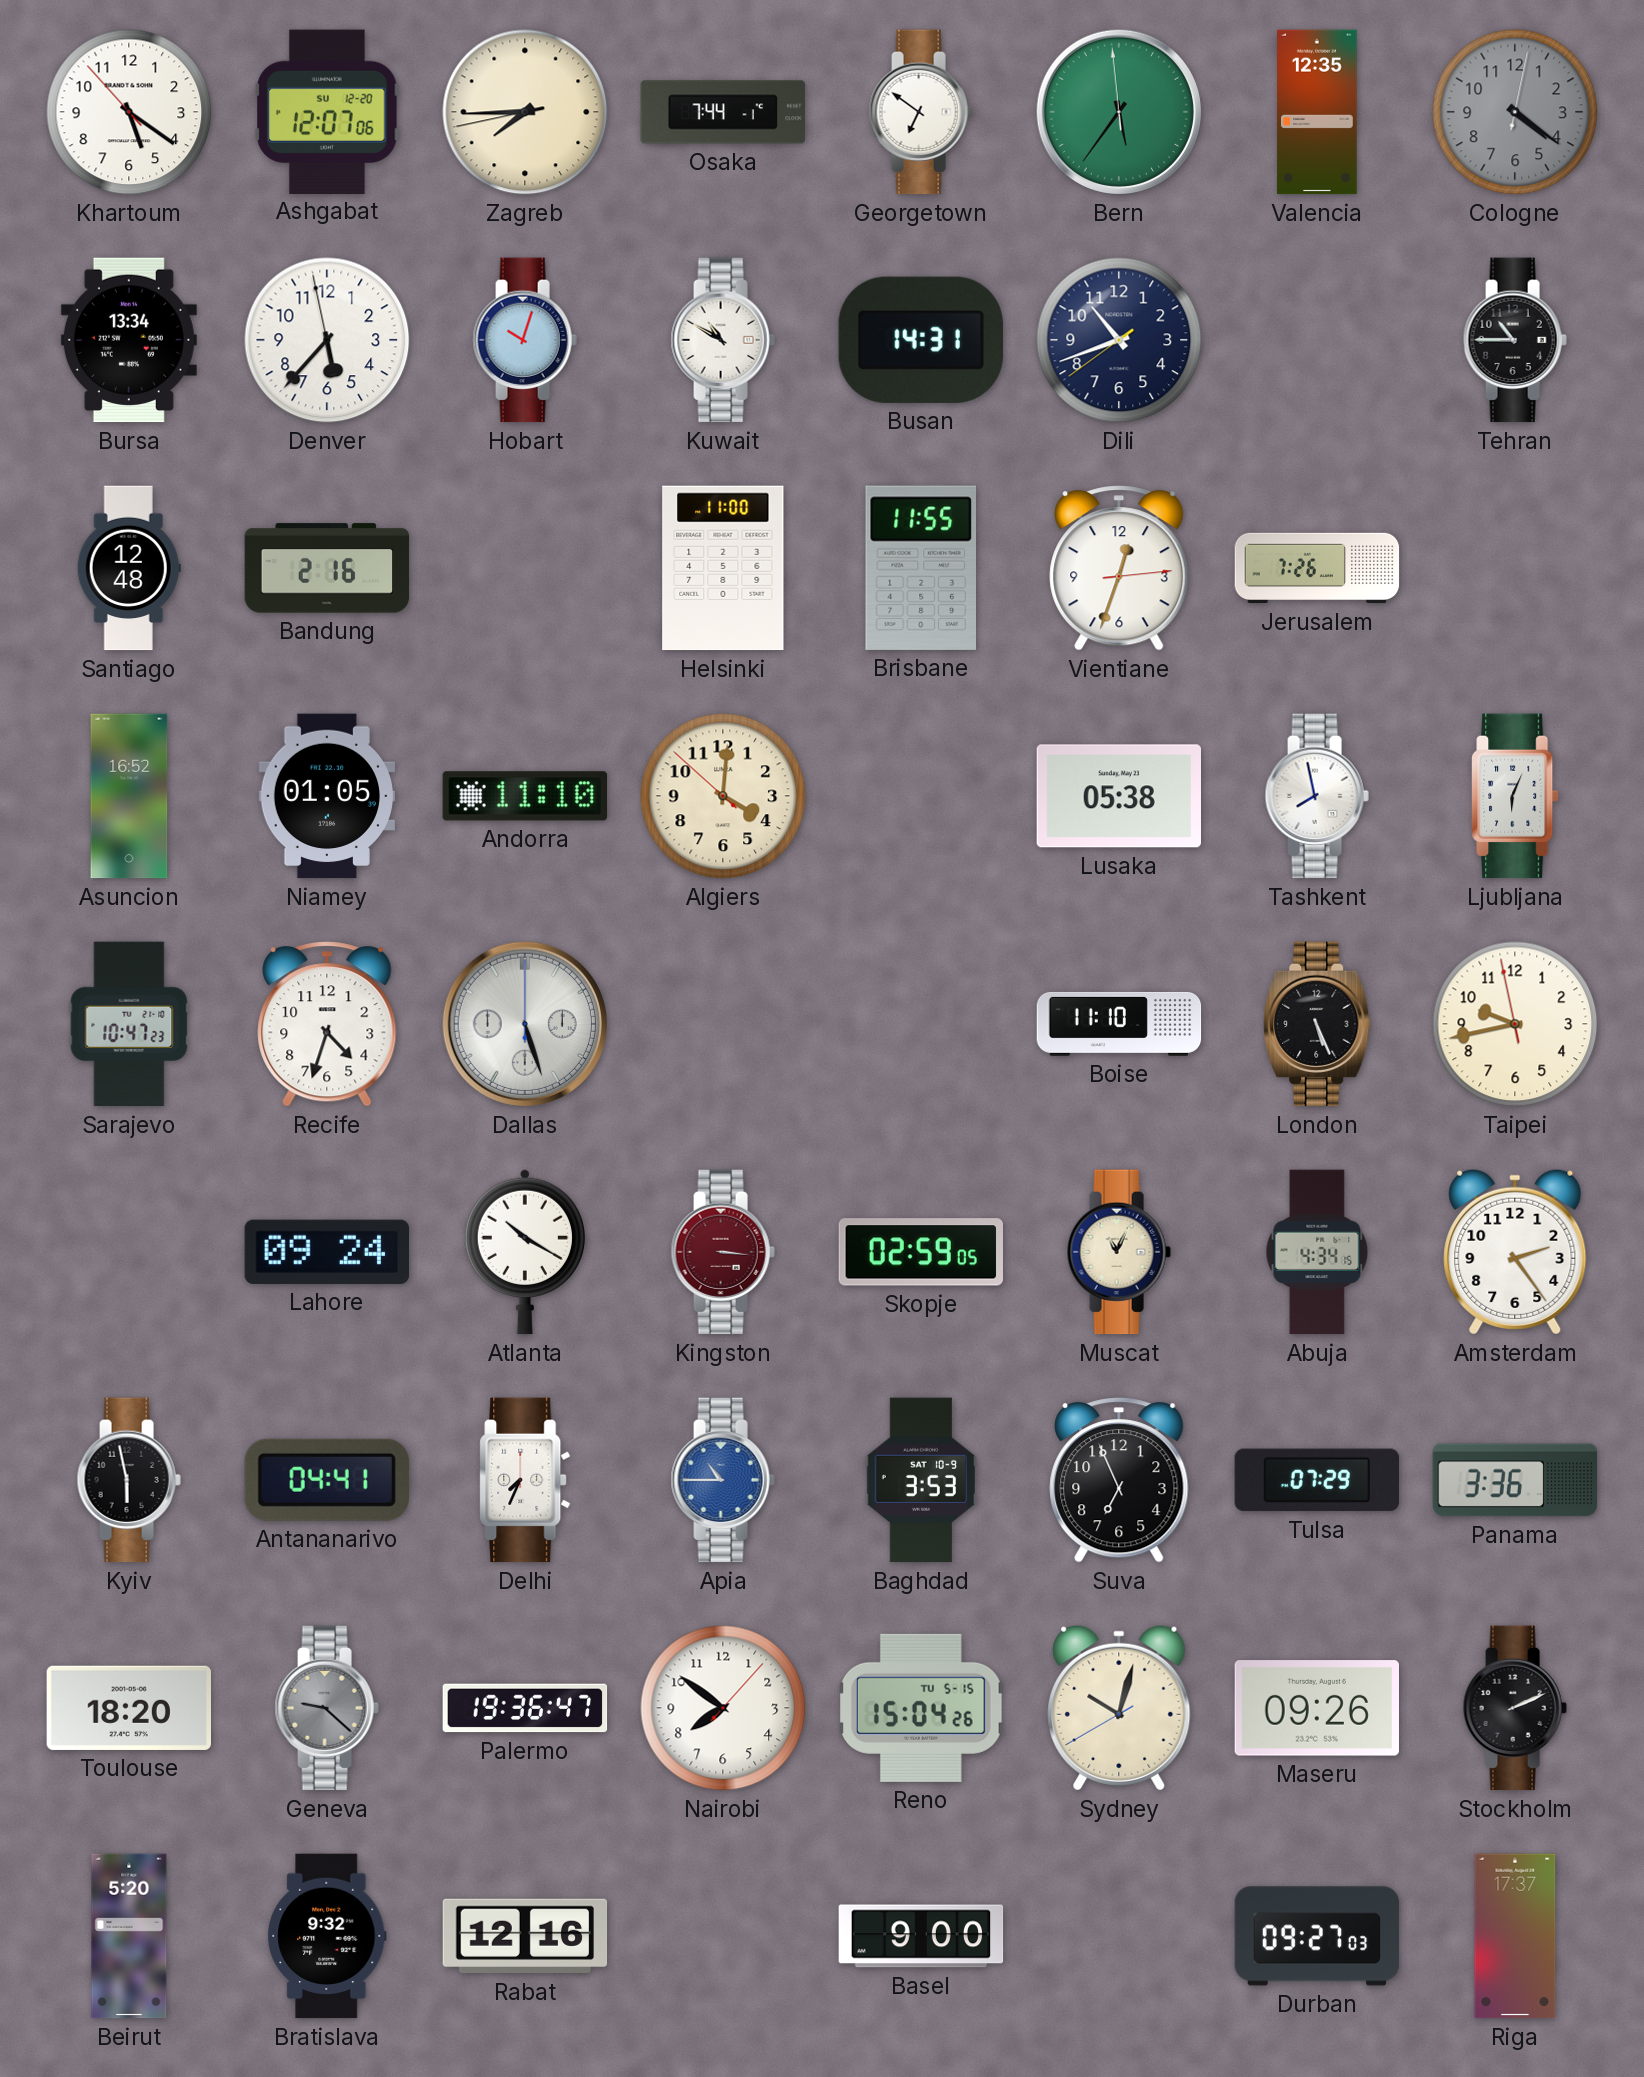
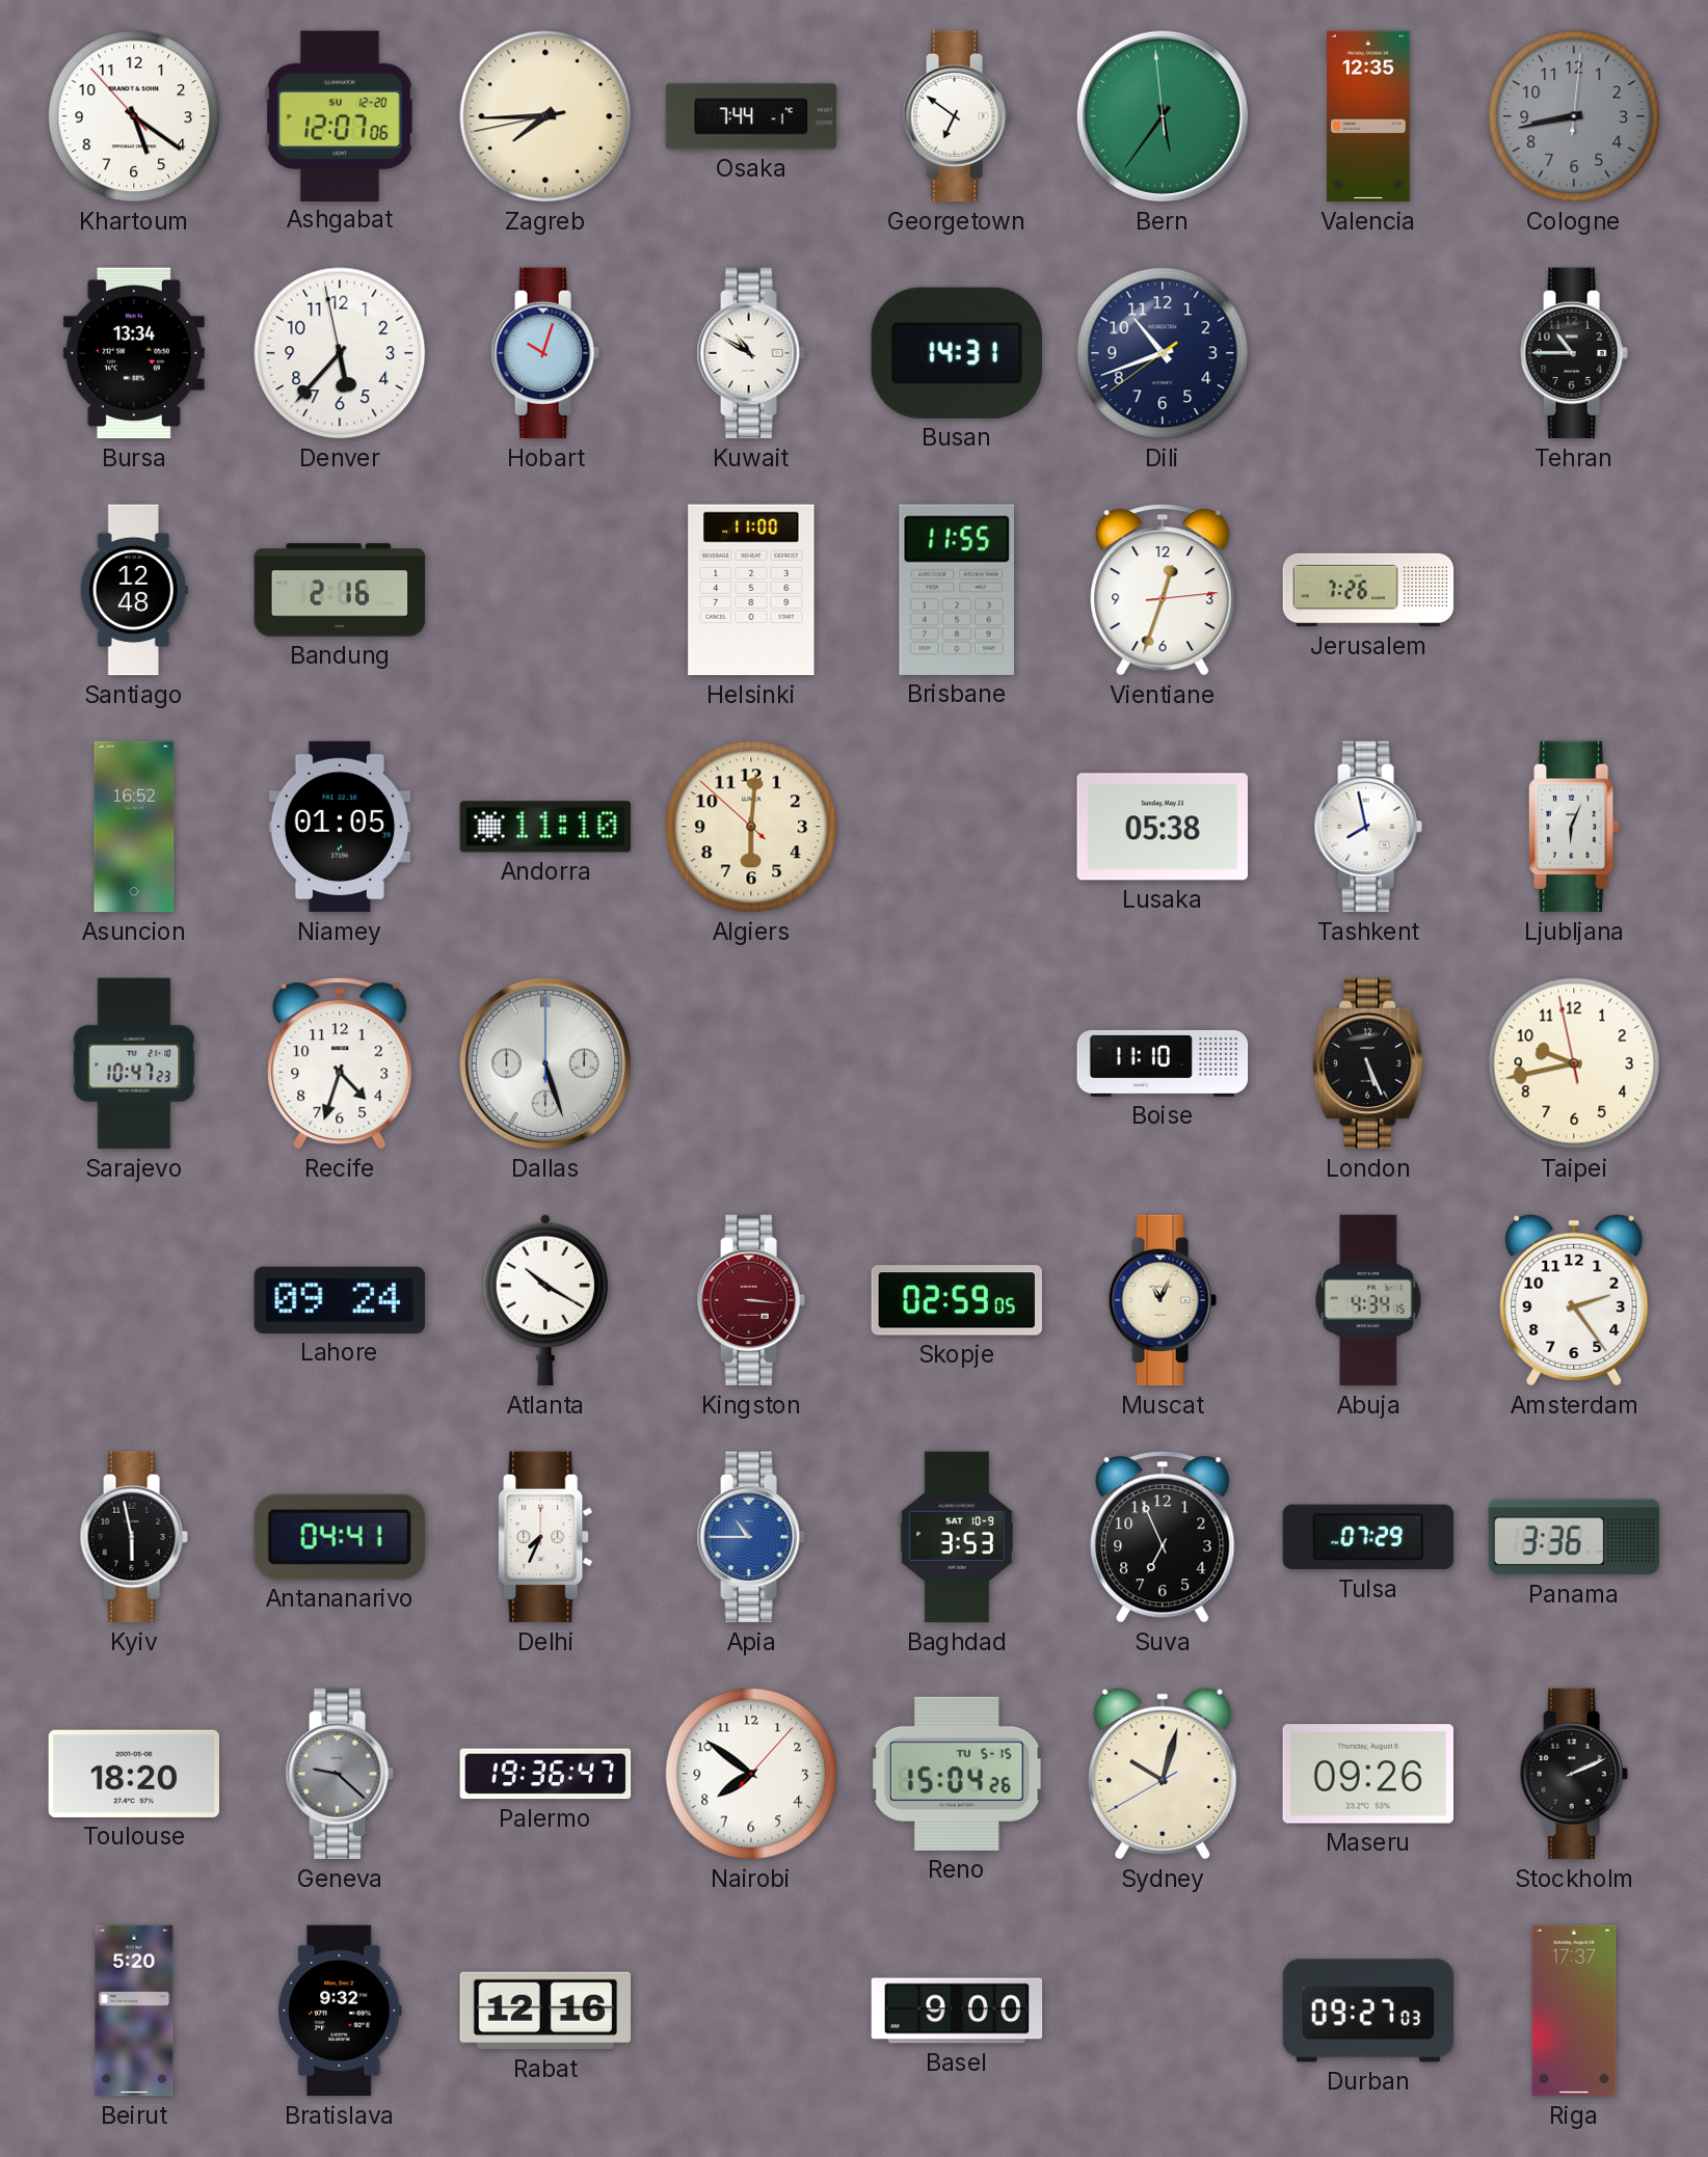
Cologne: 4:21 -> 8:43 (1574, 116)
Algiers: 4:00 -> 6:00 (751, 827)
